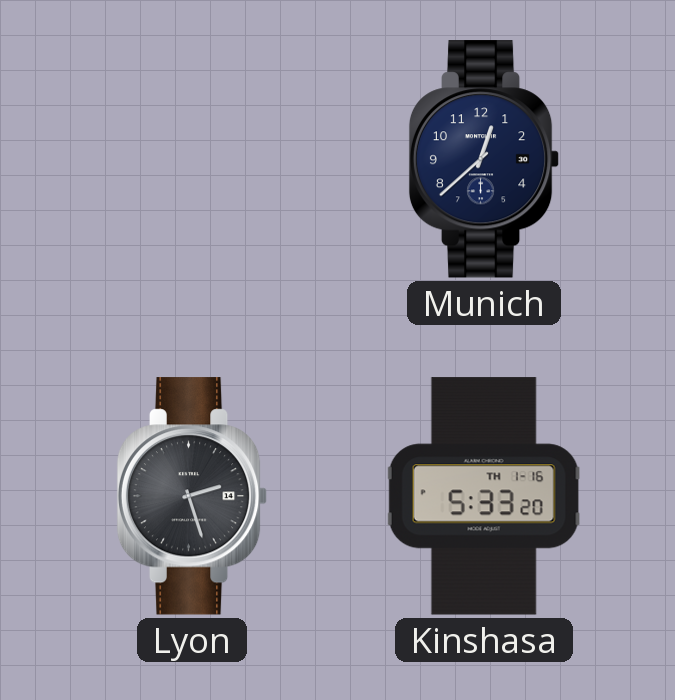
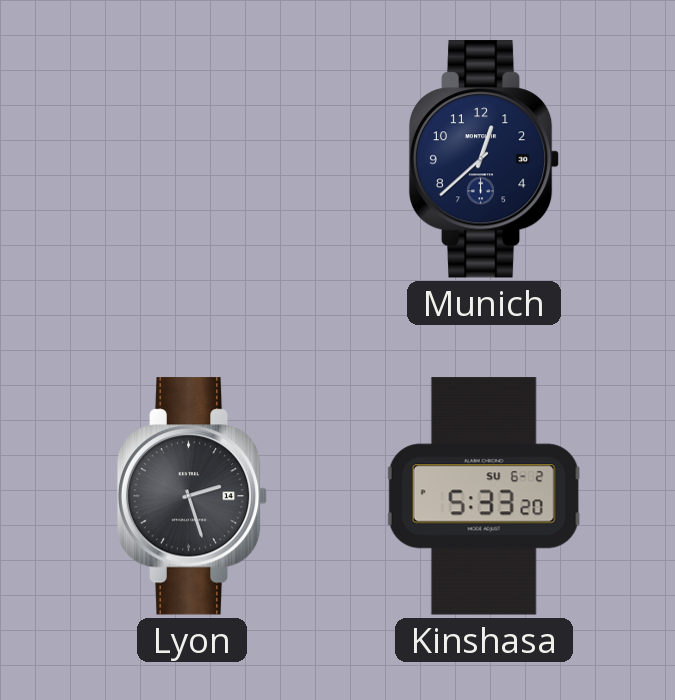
Kinshasa date: TH 1-16 -> SU 6-2 (484, 496)
